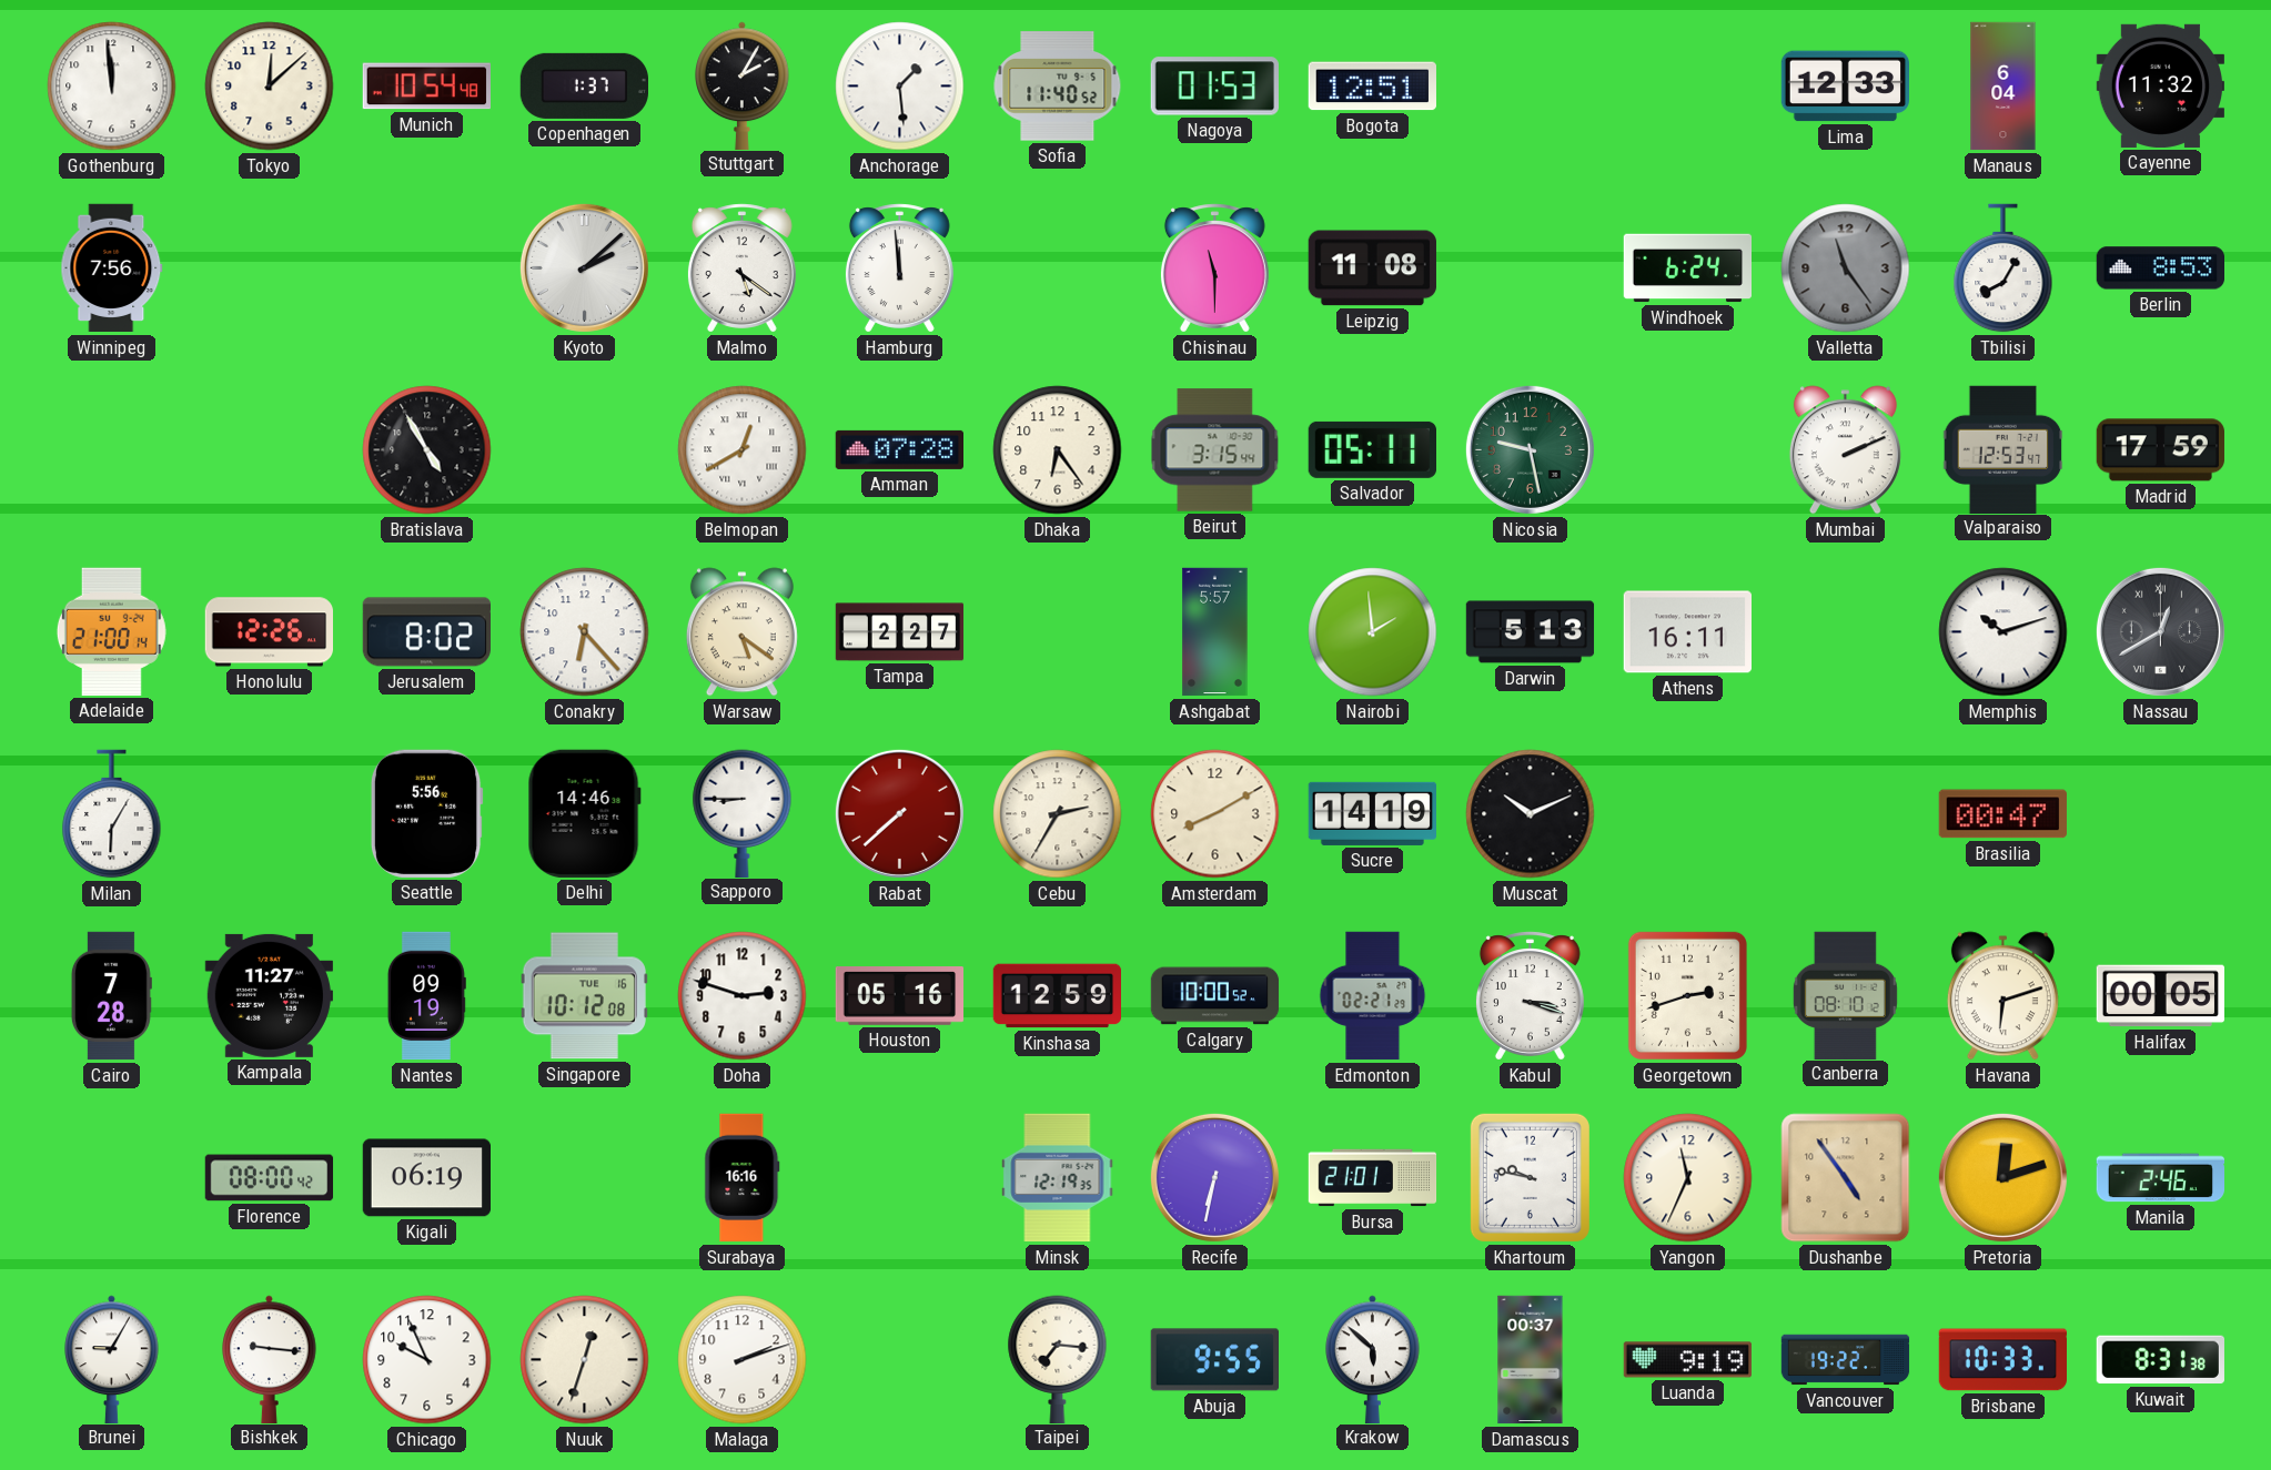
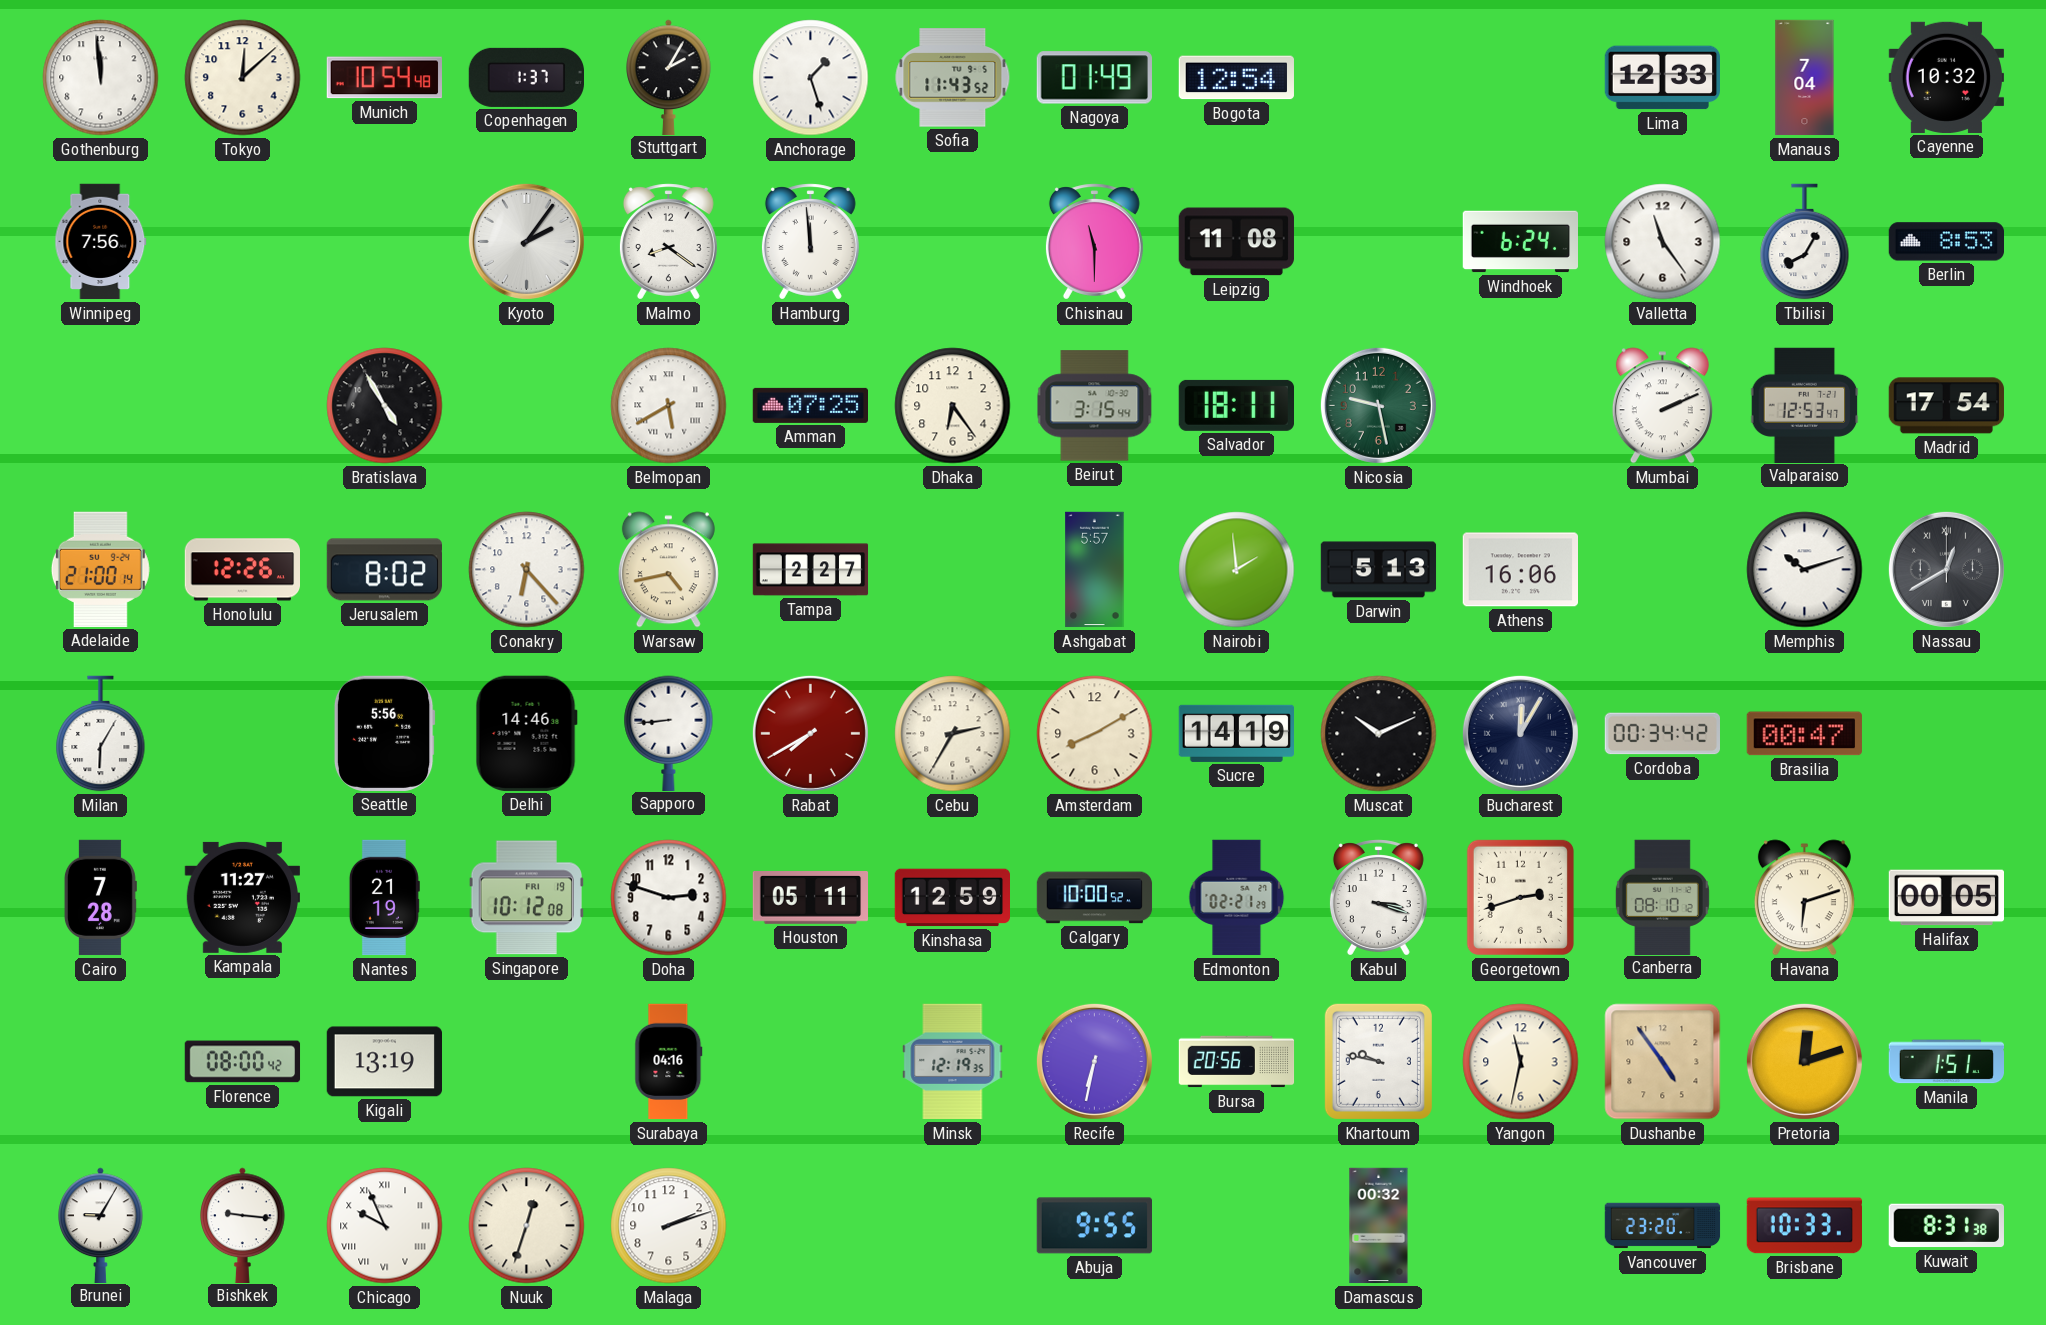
Anchorage: 1:29 -> 1:27 (811, 78)
Sofia: 11:40 -> 11:43 (953, 78)
Nagoya: 01:53 -> 01:49 (1094, 78)
Bogota: 12:51 -> 12:54 (1236, 78)
Manaus: 6:04 -> 7:04 (1805, 78)
Cayenne: 11:32 -> 10:32 (1946, 77)
Kyoto: 2:08 -> 2:06 (526, 241)
Malmo: 5:21 -> 8:21 (668, 242)
Valletta dial: grey -> white (1663, 242)
Belmopan: 12:40 -> 5:40 (669, 406)
Amman: 07:28 -> 07:25 (810, 405)
Salvador: 05:11 -> 18:11 (1236, 405)
Madrid: 17:59 -> 17:54 (1946, 406)
Warsaw: 5:21 -> 4:43 (668, 570)
Athens: 16:11 -> 16:06 (1520, 570)
Sapporo: 8:45 -> 8:44 (669, 733)
Rabat: 7:38 -> 7:40 (810, 733)
Bucharest: none -> 12:05 (1520, 733)
Cordoba: none -> 00:34 (1662, 734)
Nantes: 09:19 -> 21:19 (384, 898)
Singapore date: TUE 16 -> FRI 19 (526, 898)
Houston: 05:16 -> 05:11 (811, 898)
Kigali: 06:19 -> 13:19 (384, 1062)
Surabaya: 16:16 -> 04:16 (669, 1062)
Bursa: 21:01 -> 20:56 (1237, 1062)
Yangon: 11:34 -> 11:32 (1521, 1062)
Manila: 2:46 -> 1:51 (1946, 1062)
Chicago numerals: Arabic -> Roman (385, 1226)
Taipei: 7:16 -> none (1058, 1359)
Krakow: 5:52 -> none (1373, 1359)
Damascus: 00:37 -> 00:32 (1379, 1226)
Luanda: 9:19 -> none (1687, 1360)
Vancouver: 19:22 -> 23:20 (1663, 1226)
